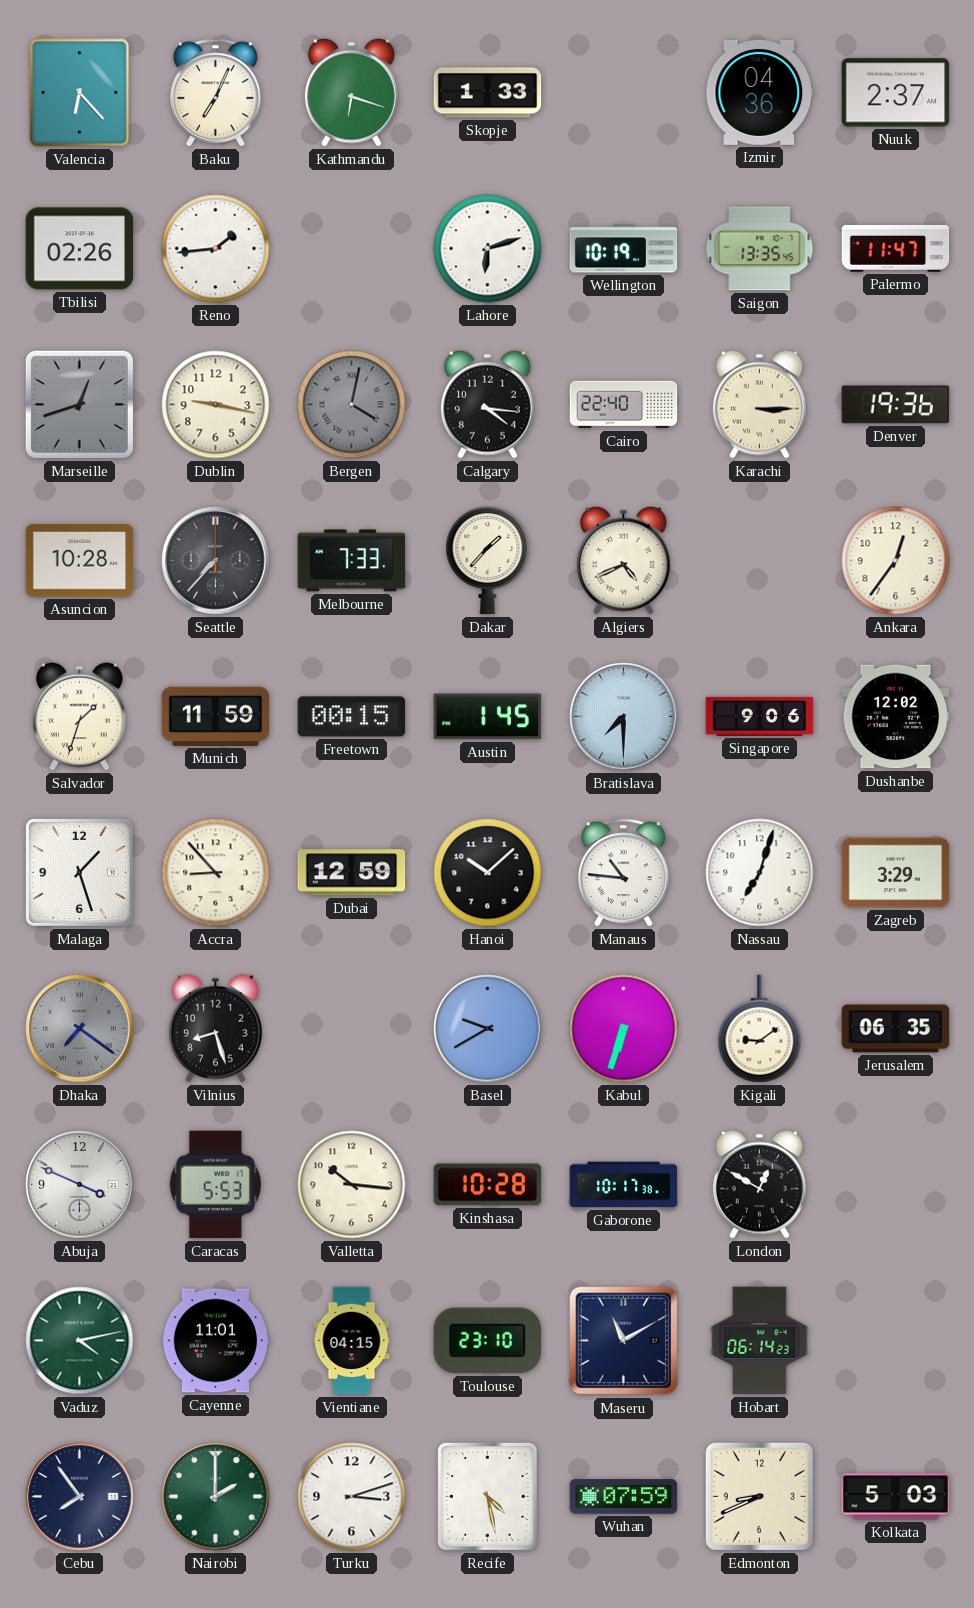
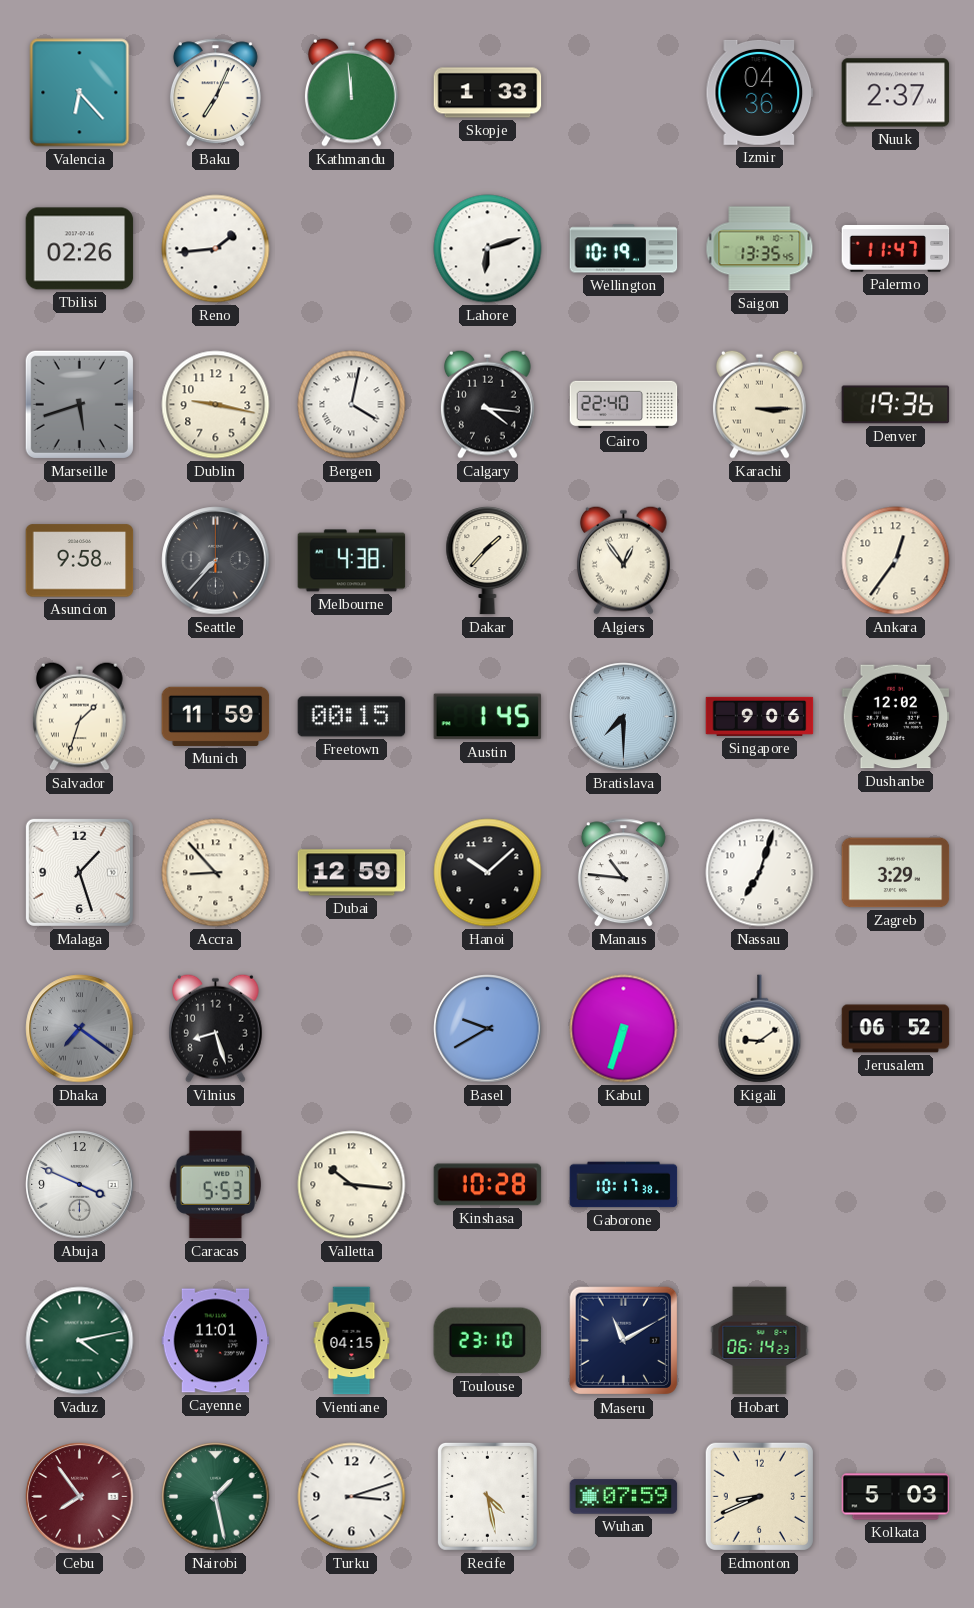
Kathmandu: 6:18 -> 11:59 (352, 92)
Marseille: 12:42 -> 5:42 (79, 404)
Bergen dial: grey -> white (352, 405)
Asuncion: 10:28 -> 9:58 (80, 561)
Melbourne: 7:33 -> 4:38 (352, 561)
Algiers: 4:41 -> 12:54 (624, 560)
Jerusalem: 06:35 -> 06:52 (896, 1029)
London: 12:50 -> none (760, 1184)
Cebu dial: navy -> burgundy (80, 1497)
Nairobi: 2:00 -> 1:28 (216, 1497)
